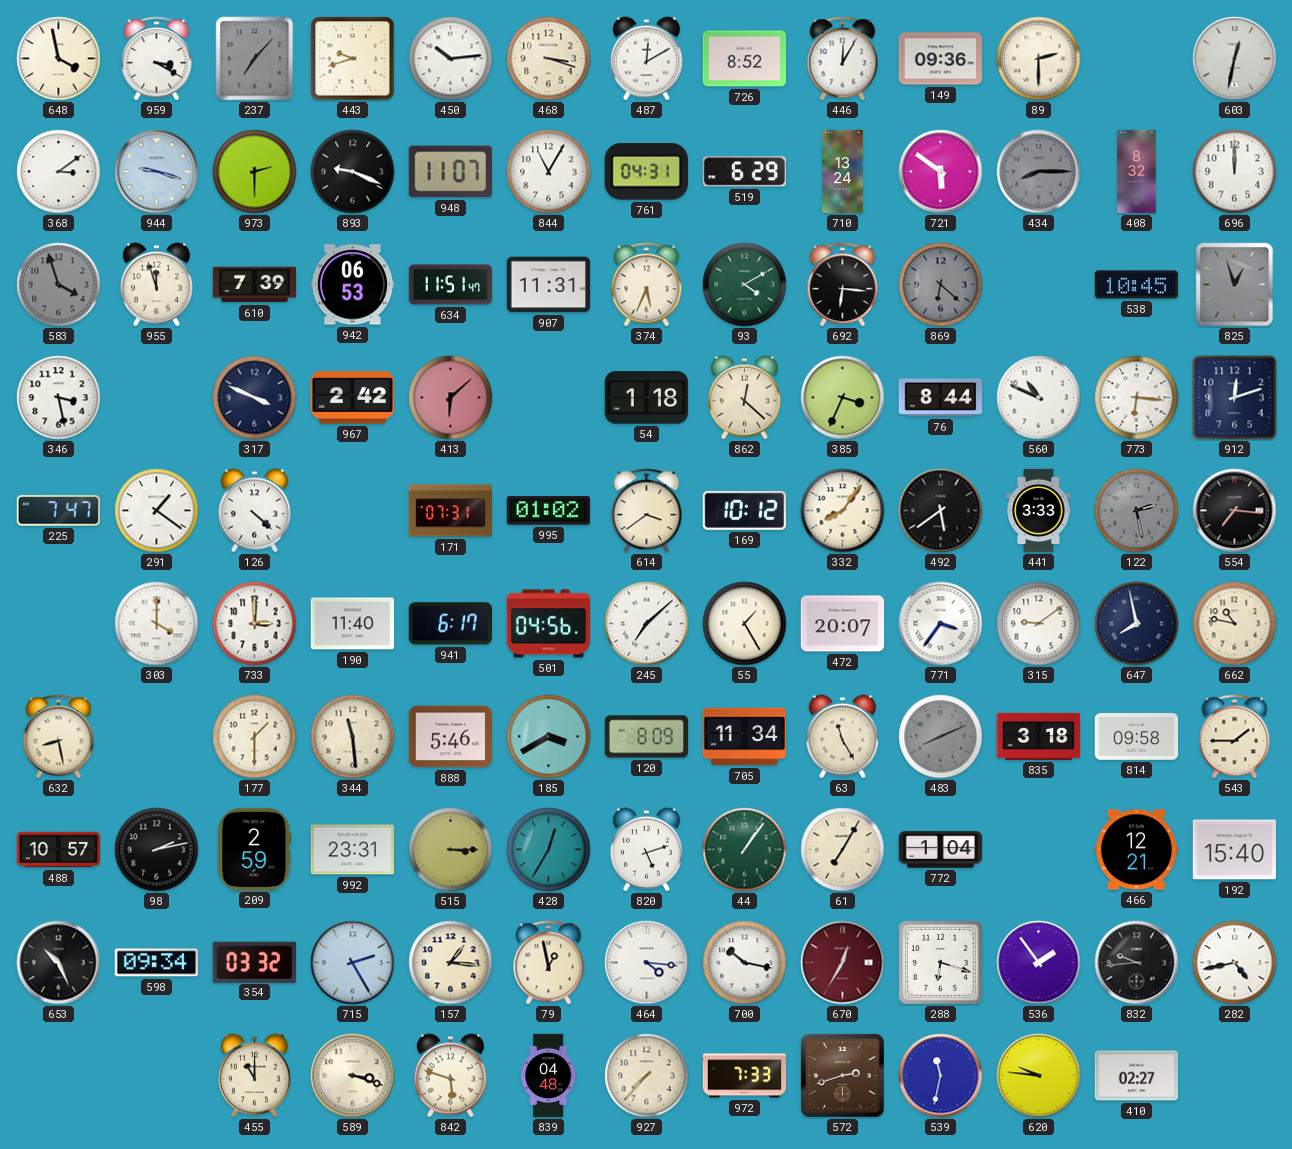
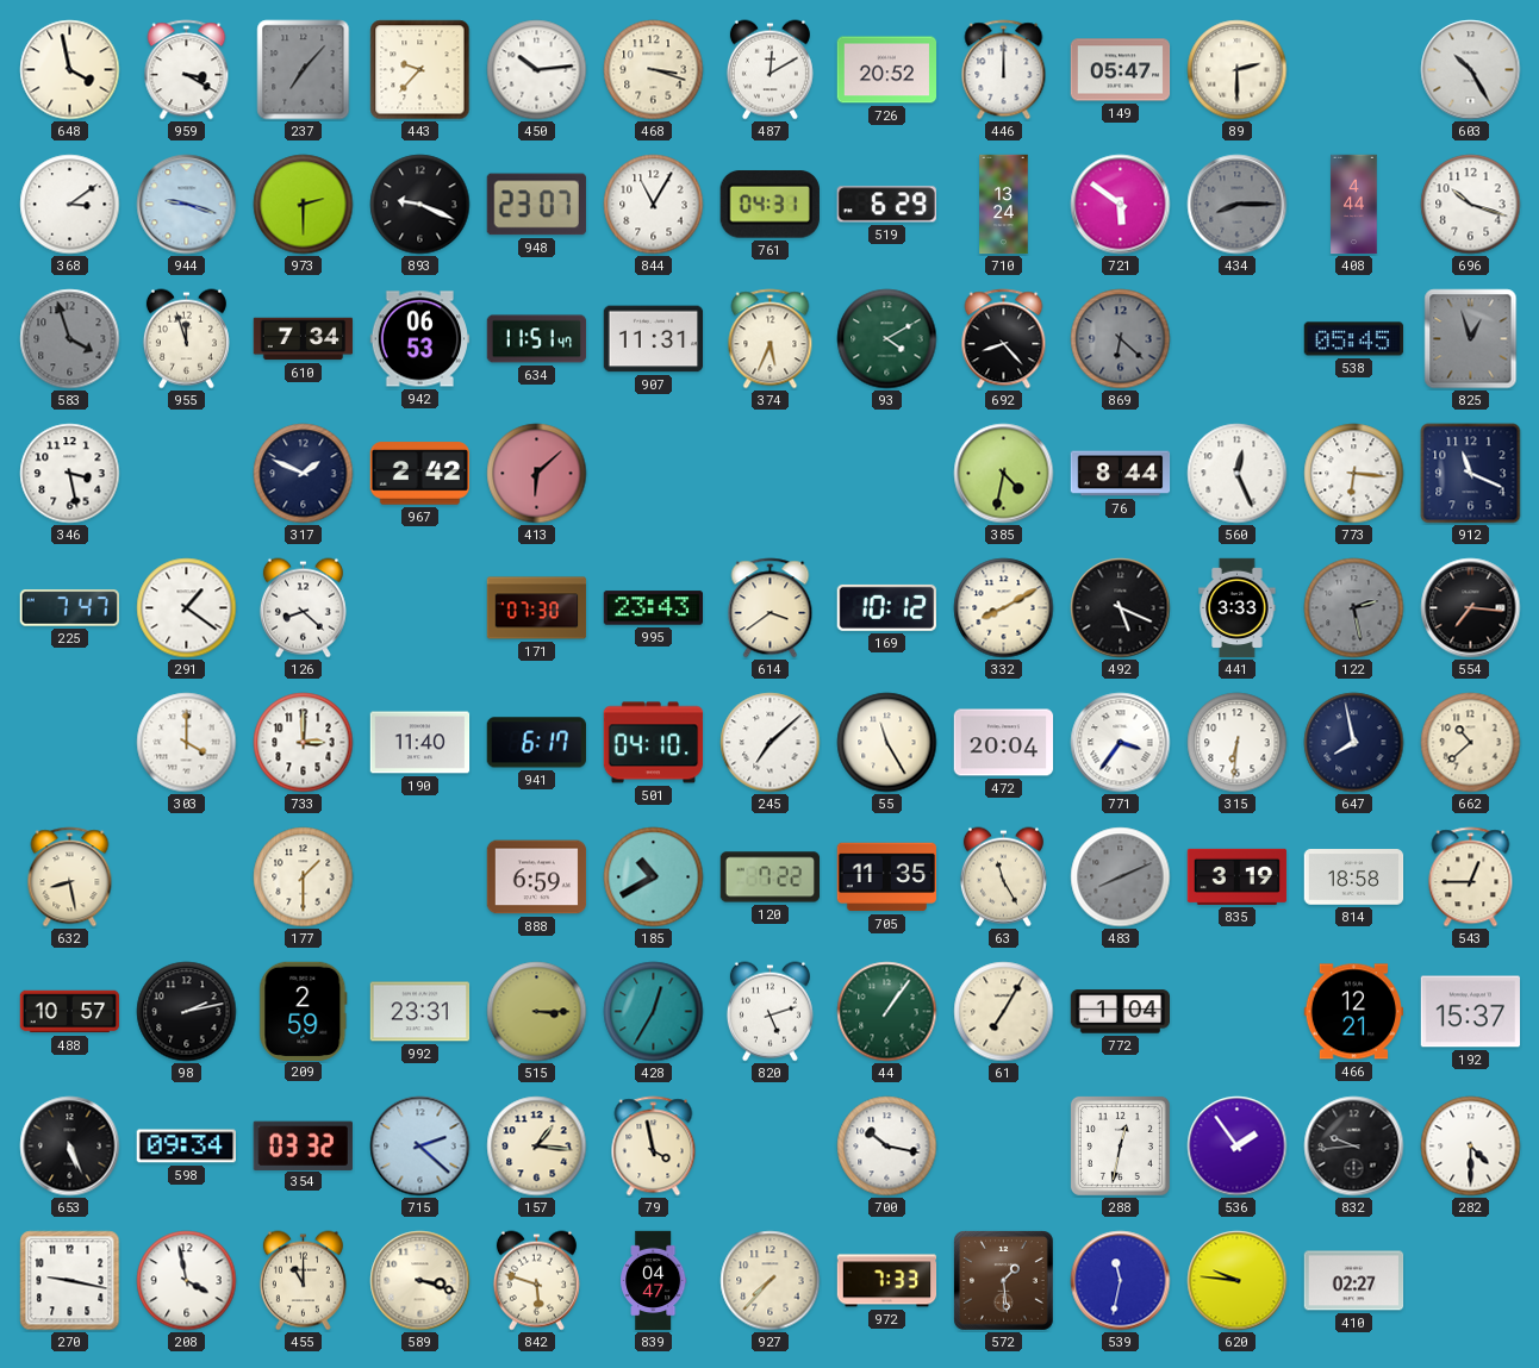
443: 9:42 -> 9:37 (420, 70)
726: 8:52 -> 20:52 (887, 70)
446: 12:05 -> 12:00 (1004, 70)
149: 09:36 -> 05:47 (1121, 70)
603: 12:32 -> 10:25 (1471, 70)
948: 11:07 -> 23:07 (536, 205)
408: 8:32 -> 4:44 (1354, 205)
696: 12:00 -> 10:18 (1471, 205)
610: 7:39 -> 7:34 (304, 339)
692: 6:16 -> 8:23 (1004, 339)
538: 10:45 -> 05:45 (1354, 339)
317: 3:49 -> 1:49 (304, 474)
54: 1:18 -> none (646, 398)
862: 12:22 -> none (744, 398)
385: 3:34 -> 4:32 (1004, 474)
560: 10:49 -> 12:26 (1238, 474)
912: 12:12 -> 11:19 (1471, 474)
126: 4:22 -> 8:22 (303, 608)
171: 07:31 -> 07:30 (537, 608)
995: 01:02 -> 23:43 (653, 608)
332: 8:06 -> 8:10 (1004, 608)
492: 5:39 -> 5:19 (1121, 608)
501: 04:56 -> 04:10 (654, 743)
55: 1:25 -> 11:25 (887, 743)
472: 20:07 -> 20:04 (1004, 743)
315: 9:09 -> 6:31 (1238, 743)
662: 10:47 -> 10:38 (1471, 743)
344: 11:29 -> none (353, 737)
888: 5:46 -> 6:59 (537, 877)
185: 3:40 -> 10:40 (654, 877)
120: 8:09 -> 7:22 (771, 877)
705: 11:34 -> 11:35 (887, 877)
835: 3:18 -> 3:19 (1238, 876)
814: 09:58 -> 18:58 (1354, 877)
543: 1:45 -> 12:45 (1471, 877)
192: 15:40 -> 15:37 (1470, 1012)
653: 10:26 -> 5:26 (70, 1147)
715: 2:25 -> 2:22 (420, 1147)
79: 12:58 -> 3:58 (654, 1147)
464: 4:16 -> none (647, 963)
670: 12:35 -> none (843, 963)
288: 6:18 -> 12:32 (1120, 1145)
282: 4:43 -> 4:30 (1471, 1147)
270: none -> 9:17 (70, 1281)
208: none -> 3:58 (187, 1281)
839: 04:48 -> 04:47 (654, 1281)
572: 2:42 -> 1:29 (1004, 1281)
